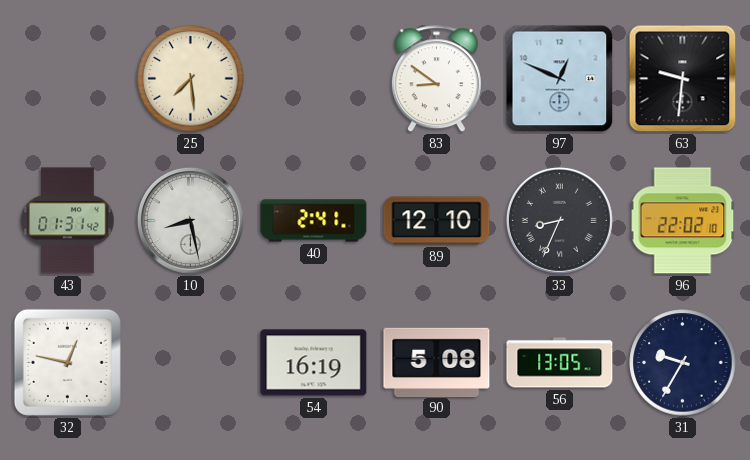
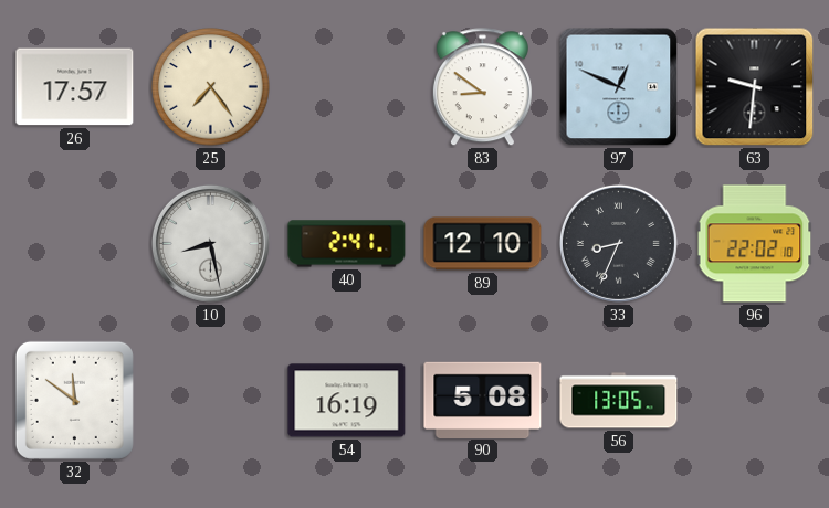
26: none -> 17:57 (75, 87)
25: 7:29 -> 7:24 (211, 87)
43: 01:31 -> none (68, 221)
32: 12:47 -> 11:51 (74, 400)
31: 9:35 -> none (683, 363)
